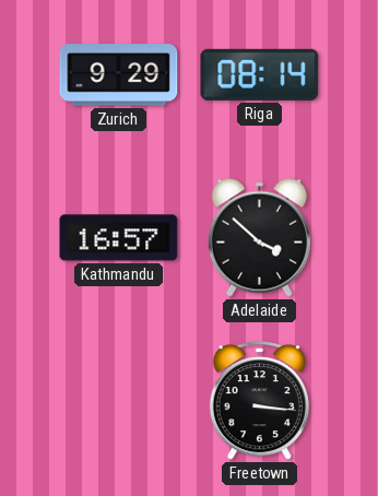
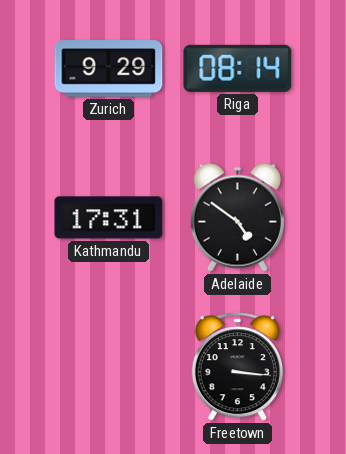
Kathmandu: 16:57 -> 17:31 (109, 218)
Adelaide: 3:52 -> 4:51 (237, 217)
